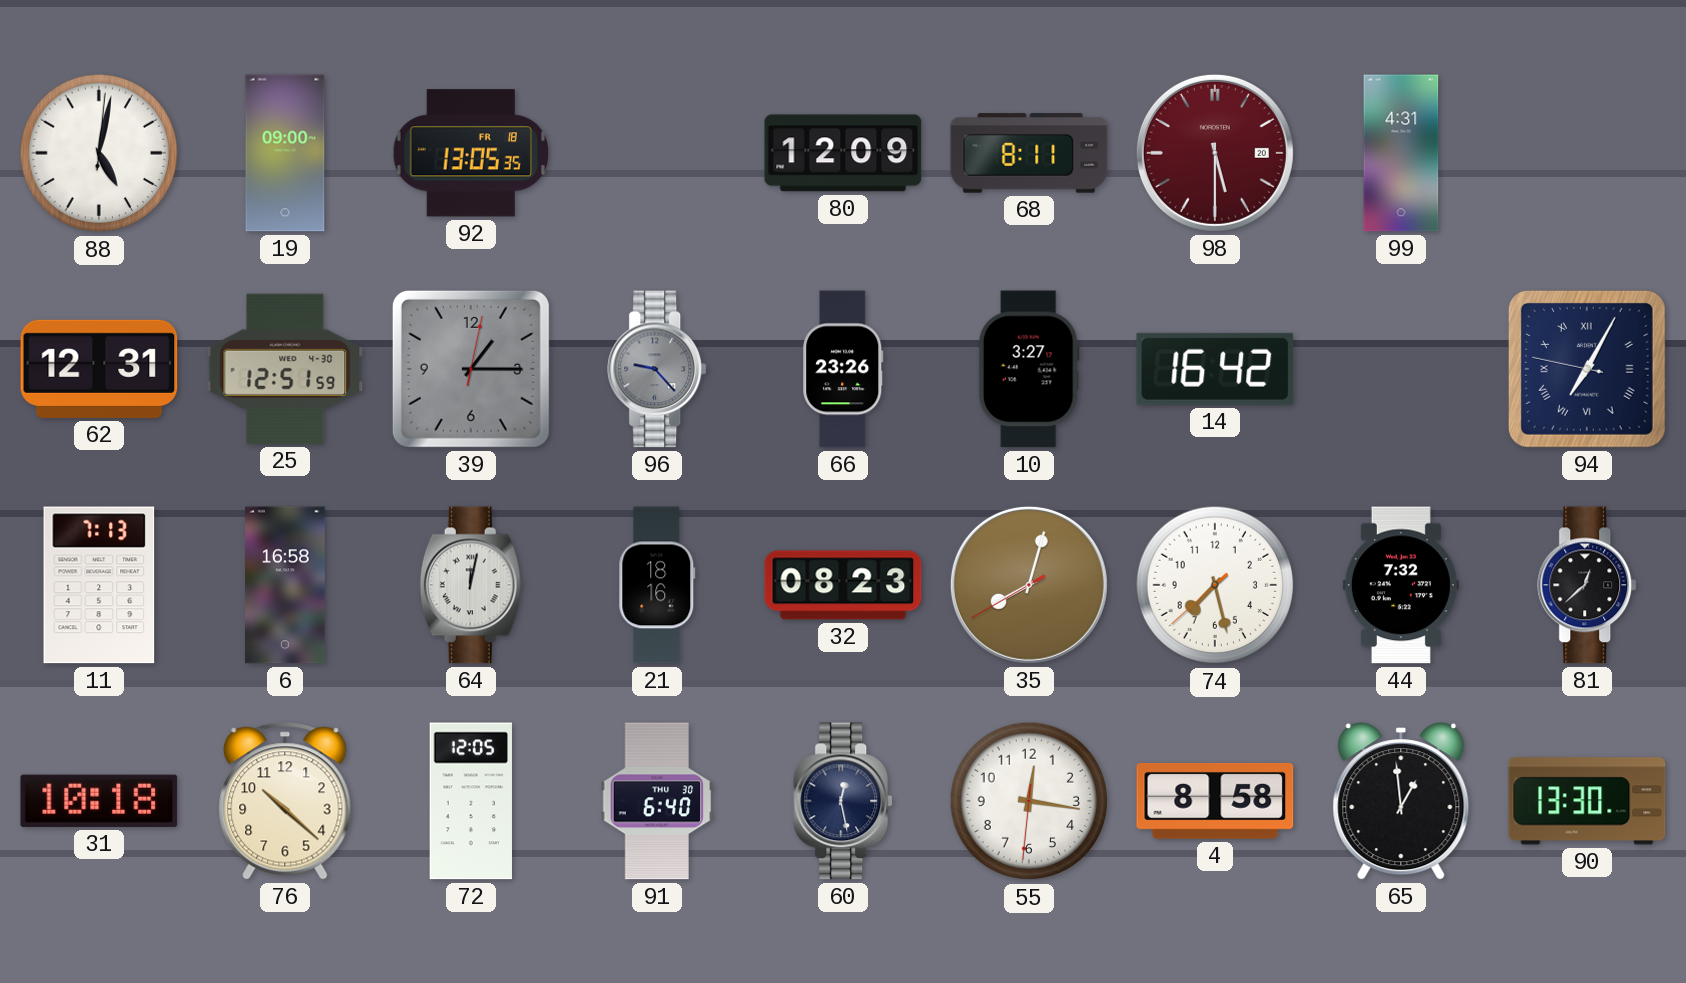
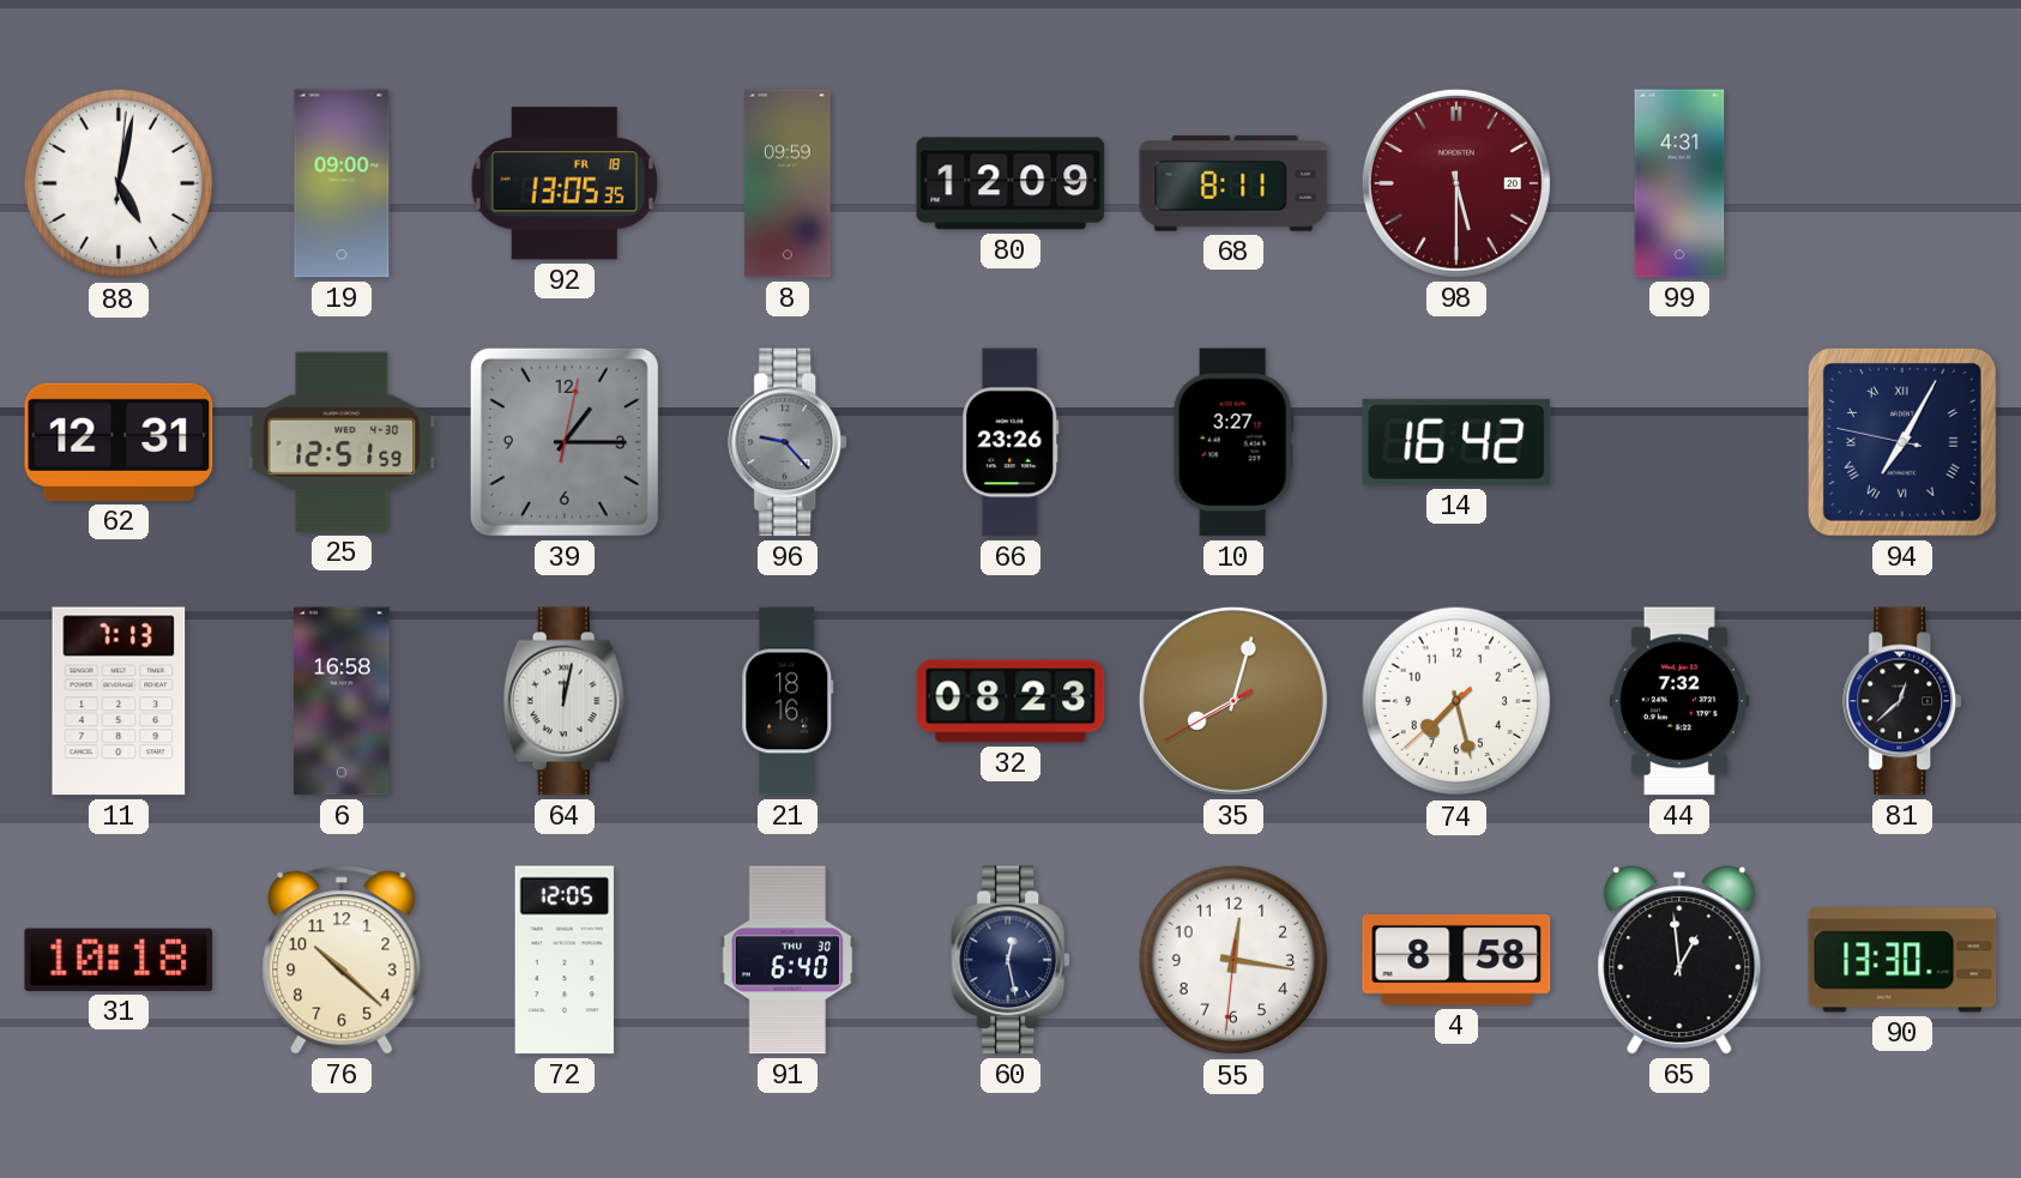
8: none -> 09:59 (788, 183)
